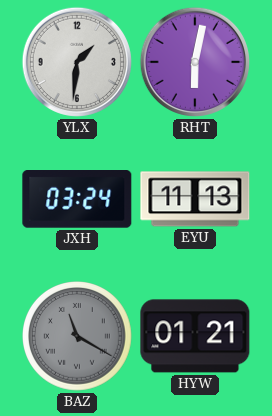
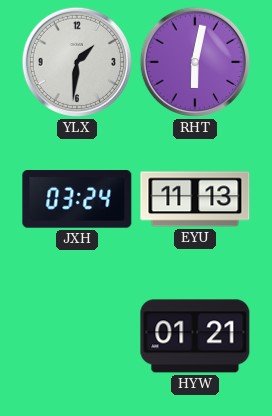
BAZ: 11:20 -> none (78, 337)
